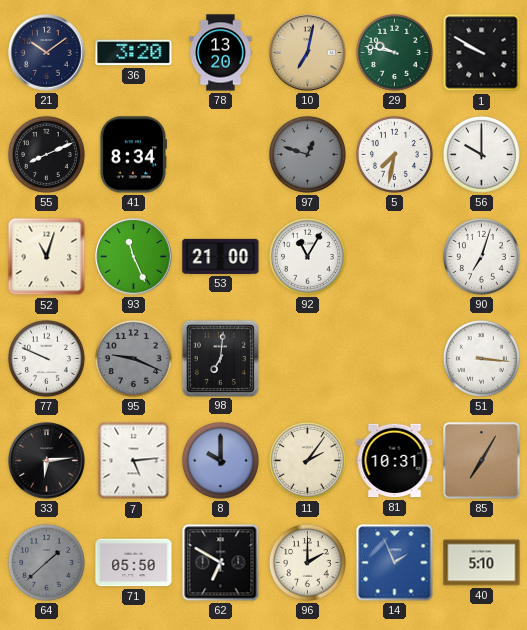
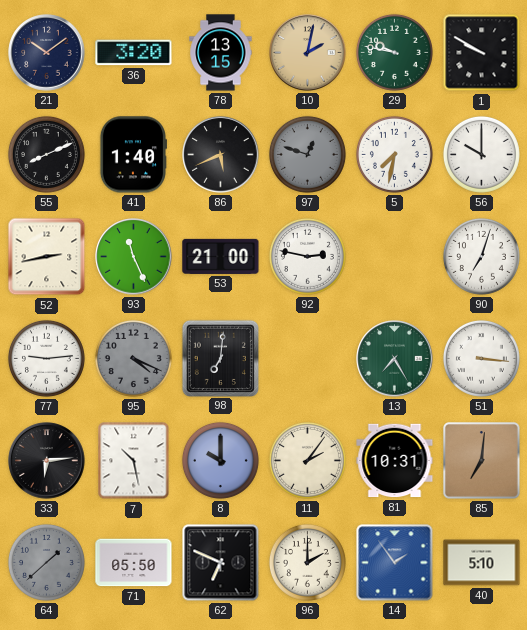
78: 13:20 -> 13:15 (221, 53)
10: 7:02 -> 2:02 (308, 53)
41: 8:34 -> 1:40 (133, 155)
86: none -> 5:41 (221, 155)
52: 11:03 -> 2:43 (47, 257)
92: 11:05 -> 2:47 (307, 256)
77: 9:49 -> 9:14 (46, 358)
95: 9:19 -> 4:19 (133, 358)
13: none -> 7:25 (395, 359)
7: 5:14 -> 10:28 (134, 461)
85: 7:05 -> 7:01 (482, 461)
62: 6:50 -> 6:49 (221, 563)
14: 1:56 -> 1:54 (395, 563)
